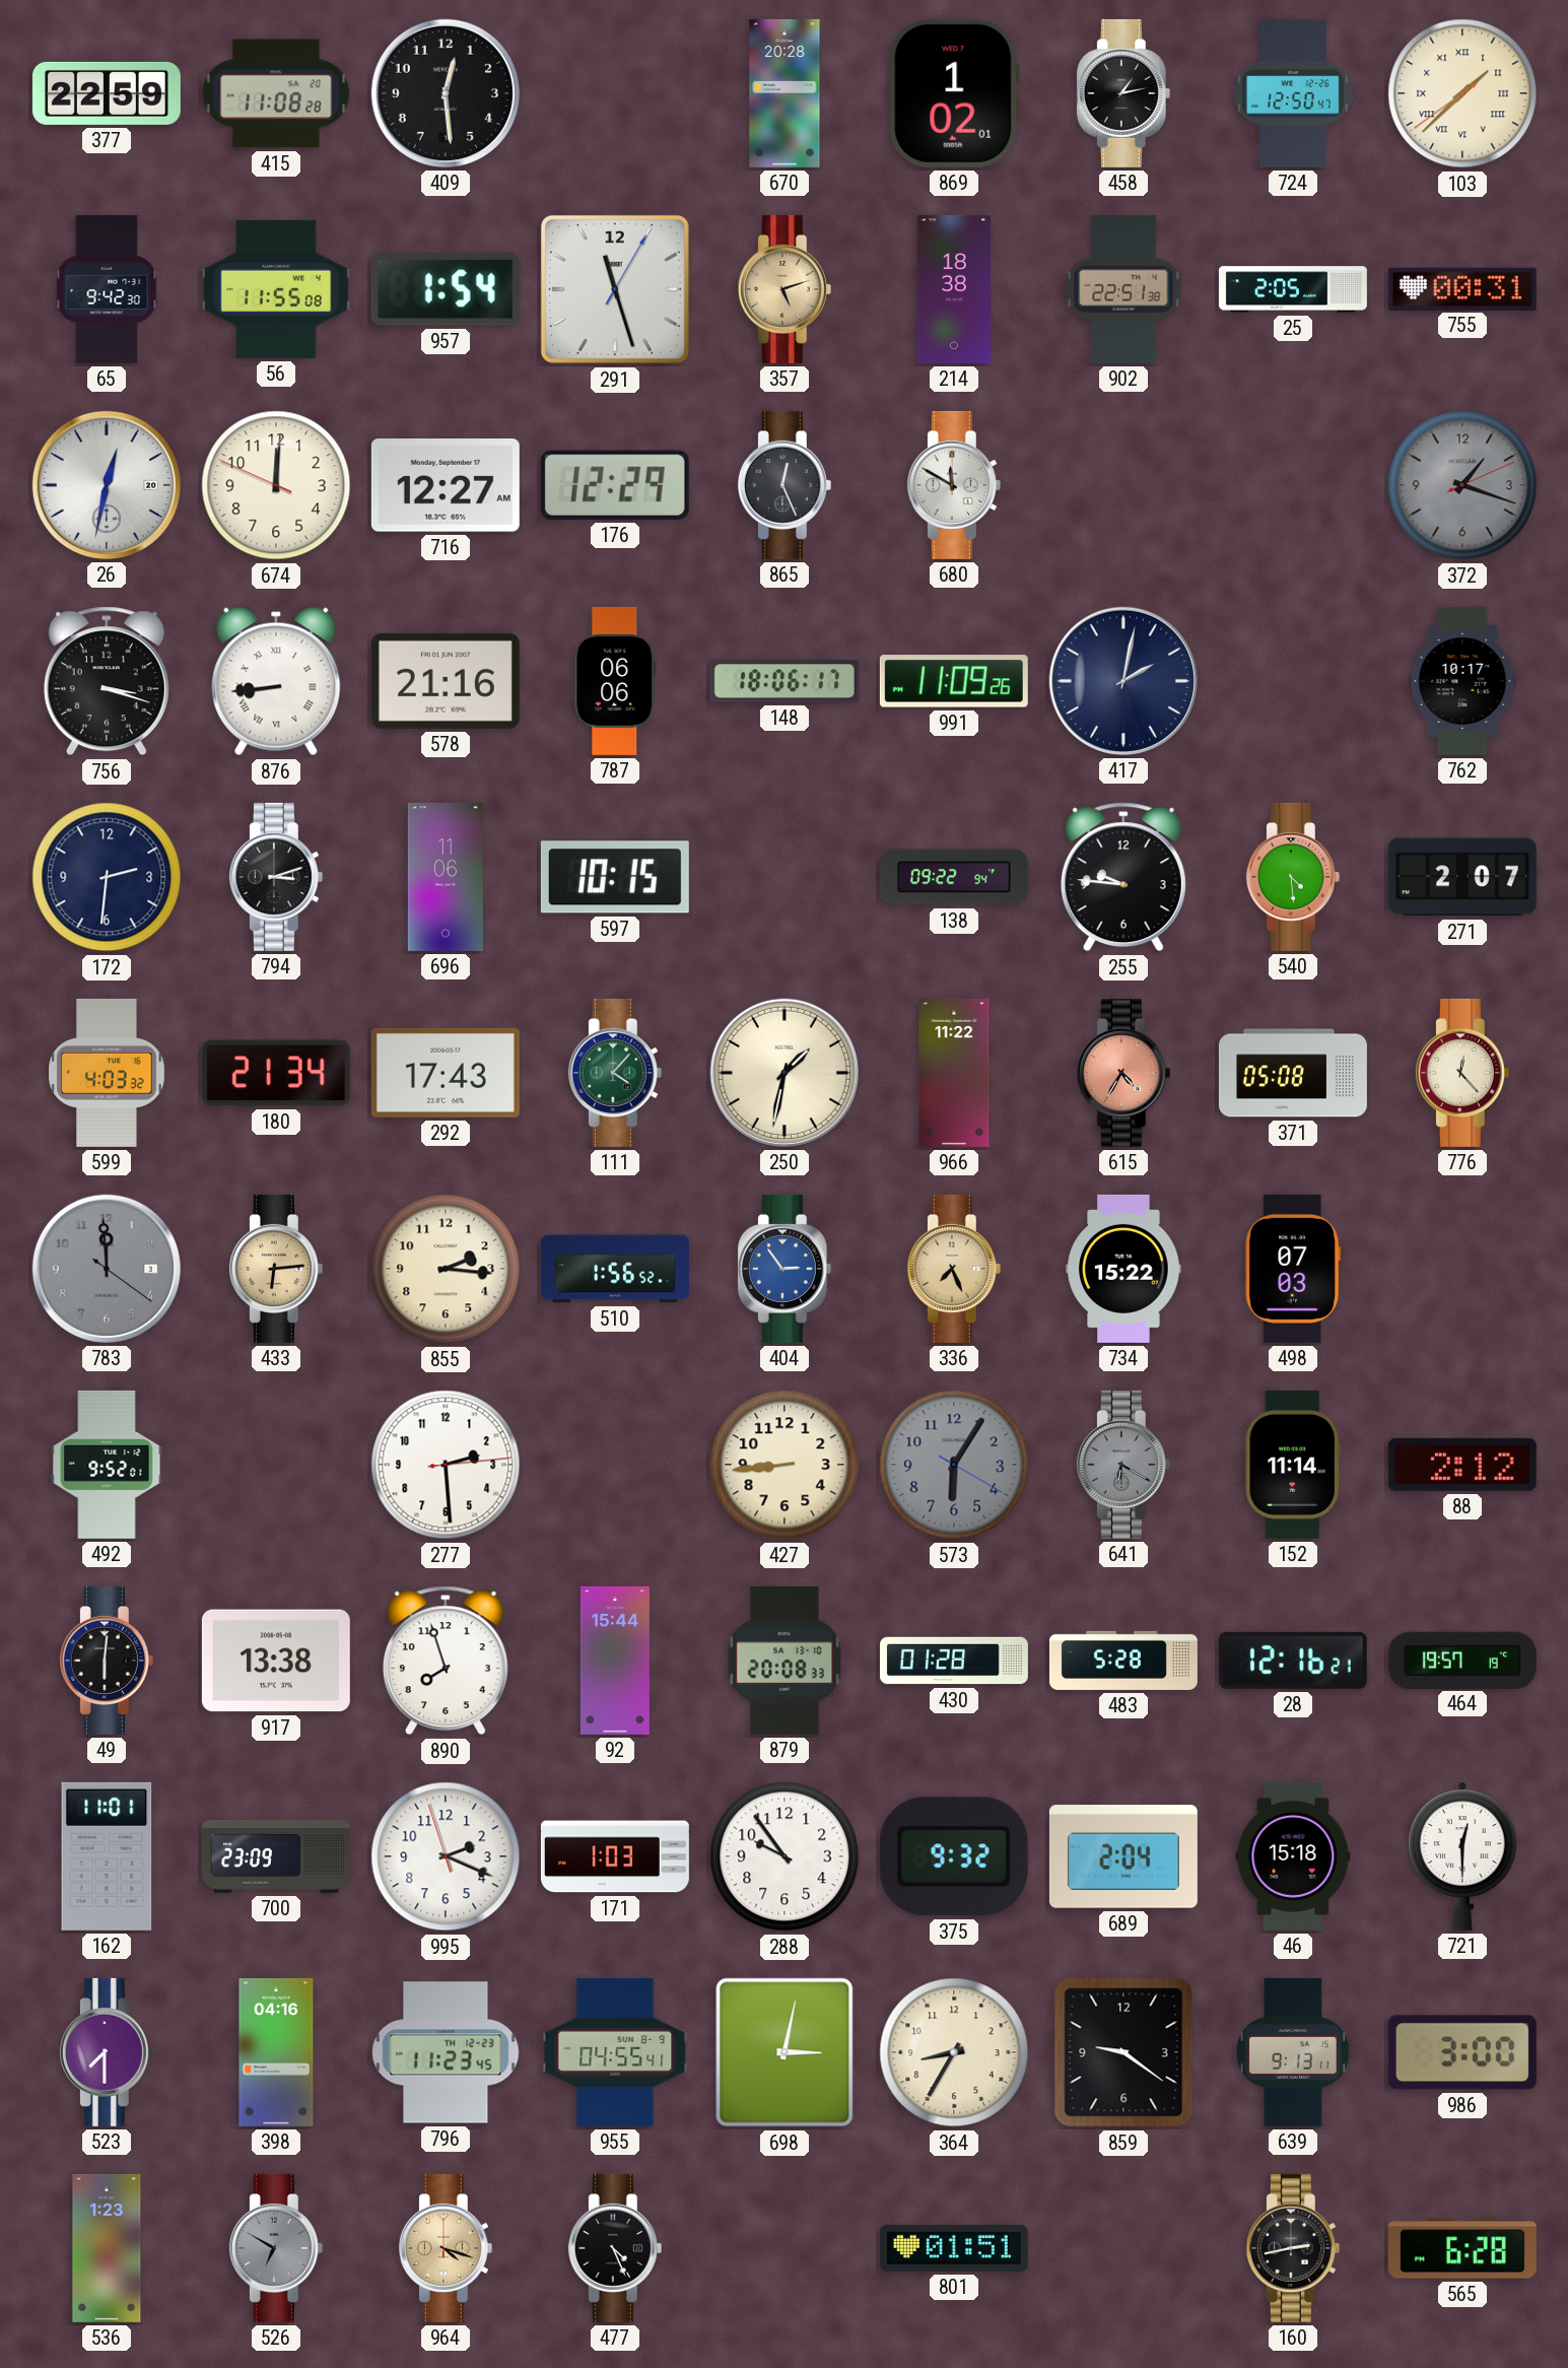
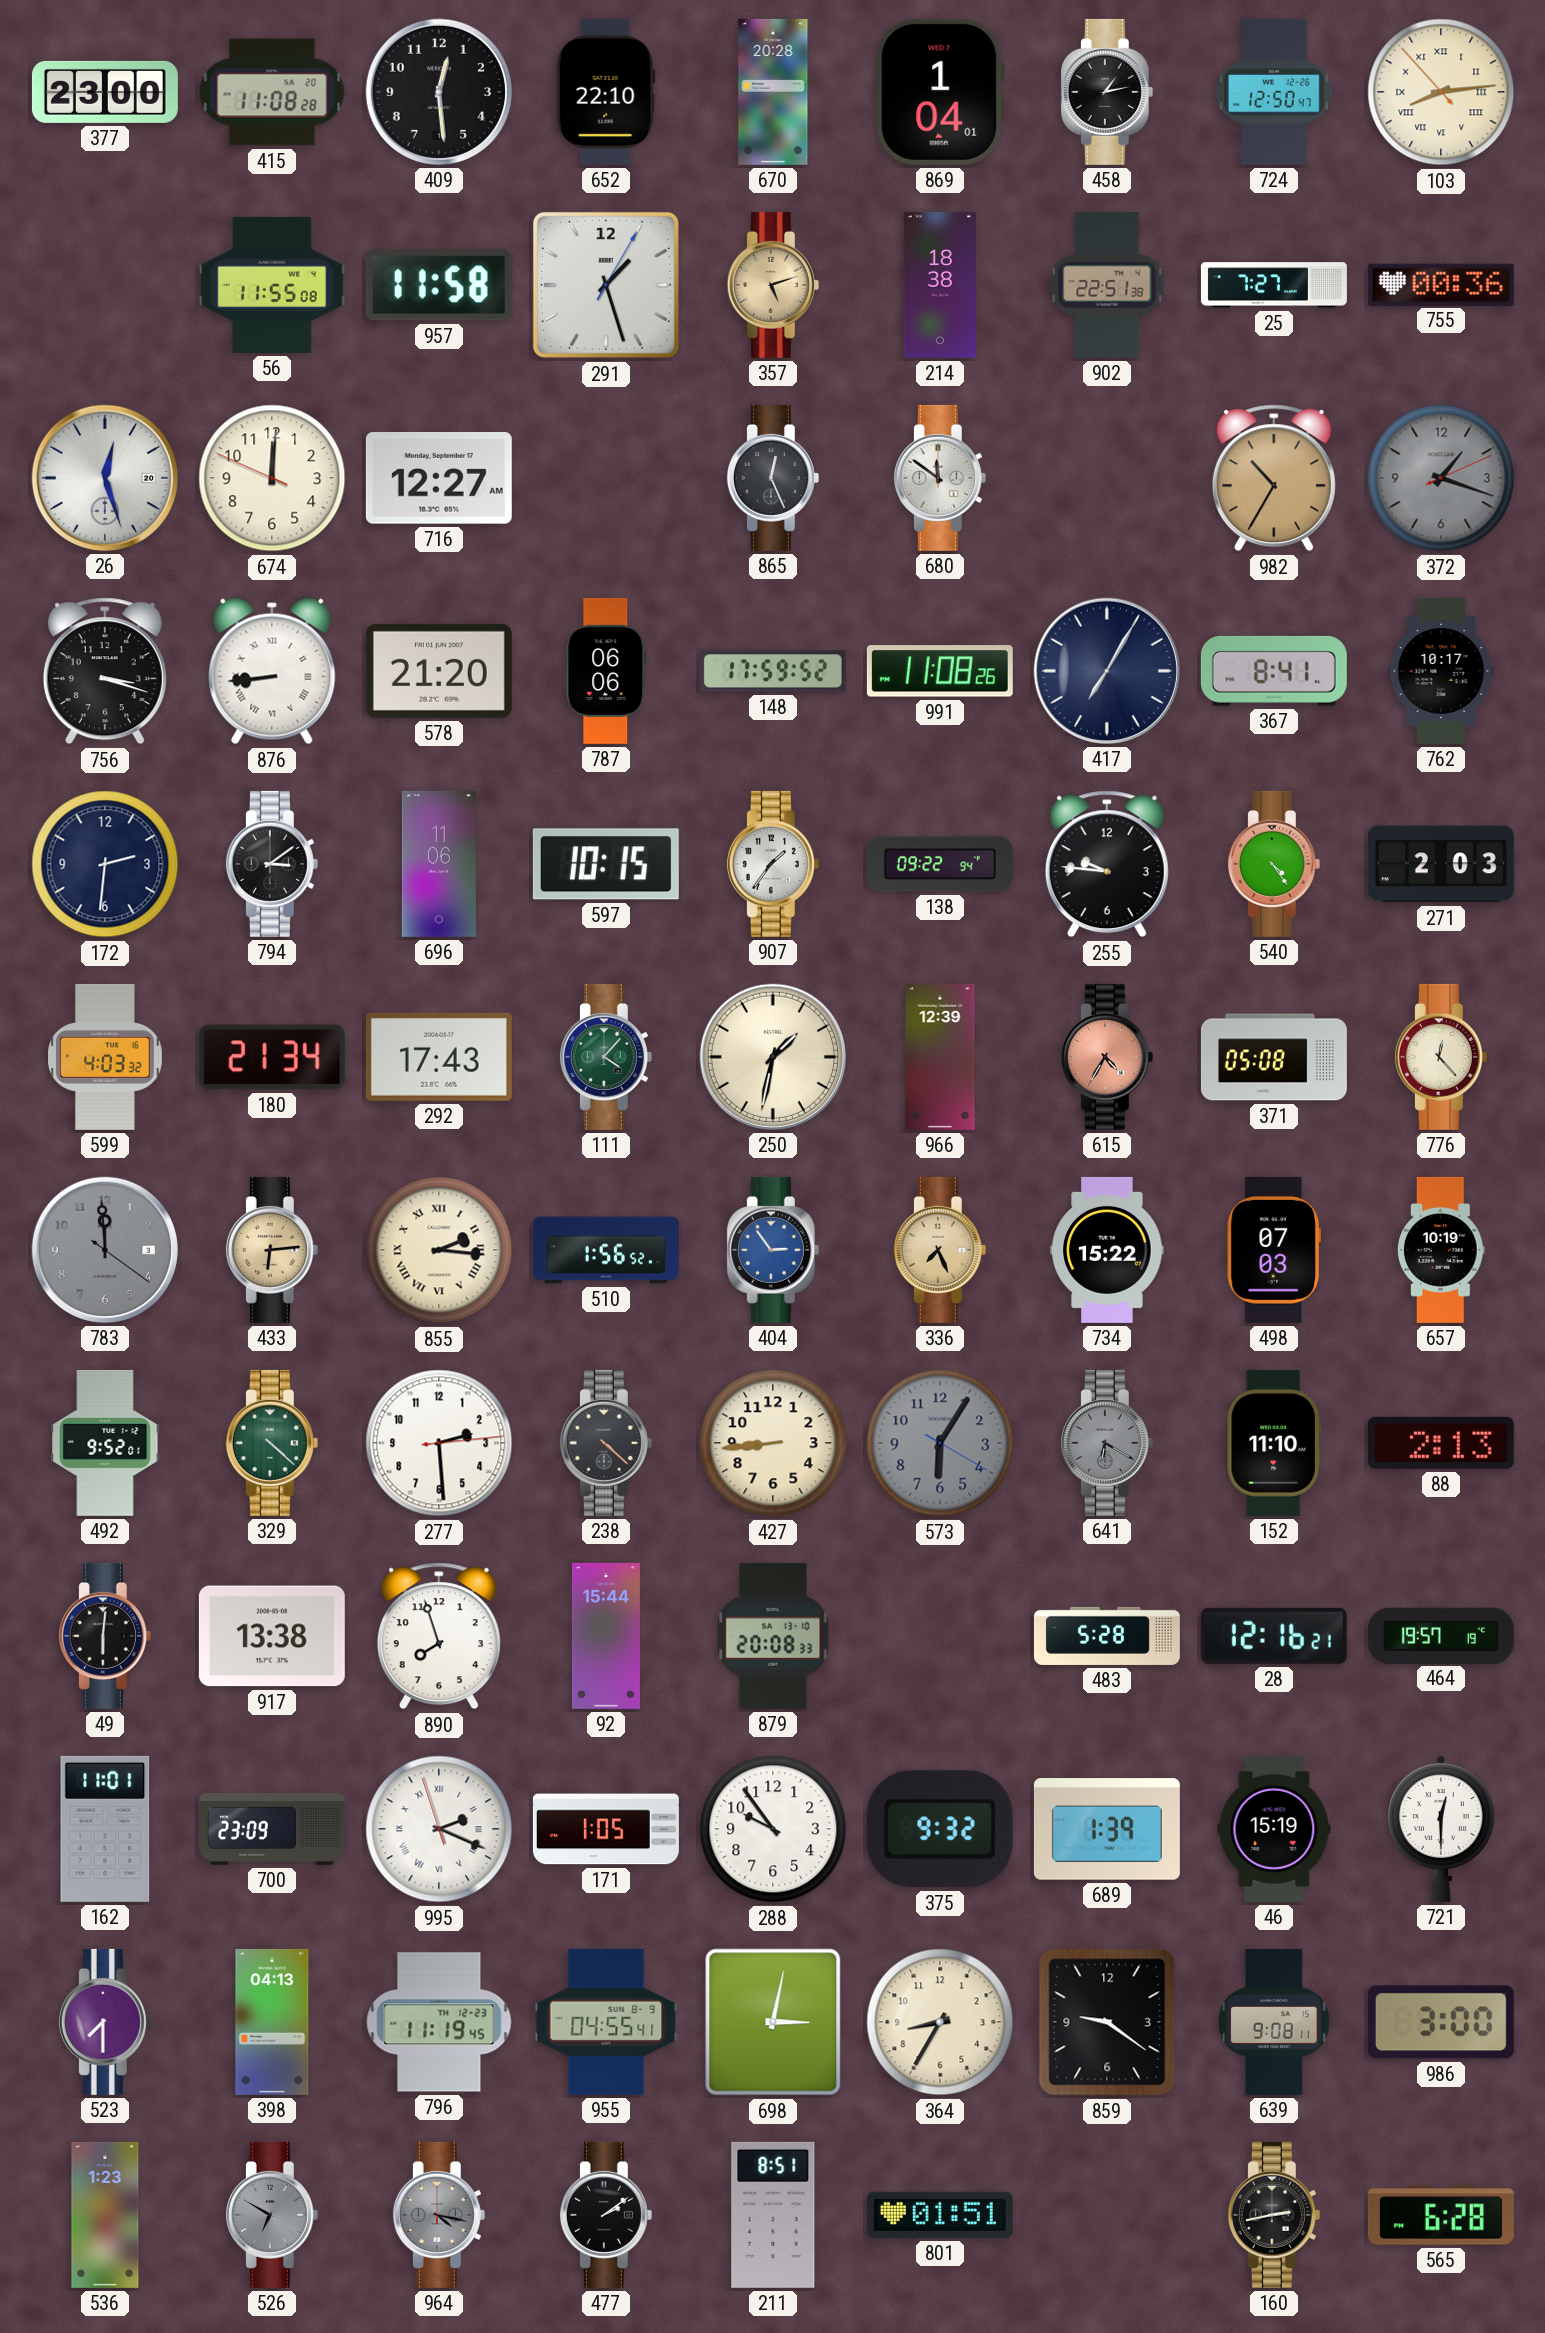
377: 22:59 -> 23:00 (105, 92)
652: none -> 22:10 (606, 92)
869: 1:02 -> 1:04 (940, 92)
103: 1:37 -> 8:13 (1441, 92)
65: 9:42 -> none (107, 289)
957: 1:54 -> 11:58 (439, 285)
291: 11:27 -> 1:27 (606, 285)
25: 2:05 -> 7:27 (1274, 285)
755: 00:31 -> 00:36 (1441, 284)
26: 12:32 -> 12:27 (105, 478)
176: 12:29 -> none (615, 485)
680: 11:50 -> 11:51 (940, 478)
982: none -> 10:35 (1274, 478)
578: 21:16 -> 21:20 (439, 671)
148: 18:06 -> 17:59 (773, 671)
991: 11:09 -> 11:08 (940, 671)
417: 2:02 -> 7:05 (1107, 671)
367: none -> 8:41 (1274, 671)
794: 3:12 -> 3:09 (272, 864)
907: none -> 1:36 (773, 864)
540: 4:29 -> 4:24 (1274, 864)
271: 2:07 -> 2:03 (1441, 864)
966: 11:22 -> 12:39 (940, 1057)
855 numerals: Arabic -> Roman (439, 1250)
657: none -> 10:19 (1441, 1250)
329: none -> 4:22 (272, 1443)
238: none -> 4:22 (606, 1443)
152: 11:14 -> 11:10 (1274, 1443)
88: 2:12 -> 2:13 (1441, 1443)
430: 01:28 -> none (954, 1661)
995 numerals: Arabic -> Roman (439, 1829)
171: 1:03 -> 1:05 (606, 1829)
689: 2:04 -> 1:39 (1107, 1829)
46: 15:18 -> 15:19 (1274, 1829)
398: 04:16 -> 04:13 (272, 2022)
796: 11:23 -> 11:19 (439, 2022)
639: 9:13 -> 9:08 (1274, 2022)
964: 4:18 -> 4:17 (439, 2215)
964 dial: champagne -> grey (439, 2215)
477: 4:26 -> 2:09 (606, 2215)
211: none -> 8:51 (773, 2215)
